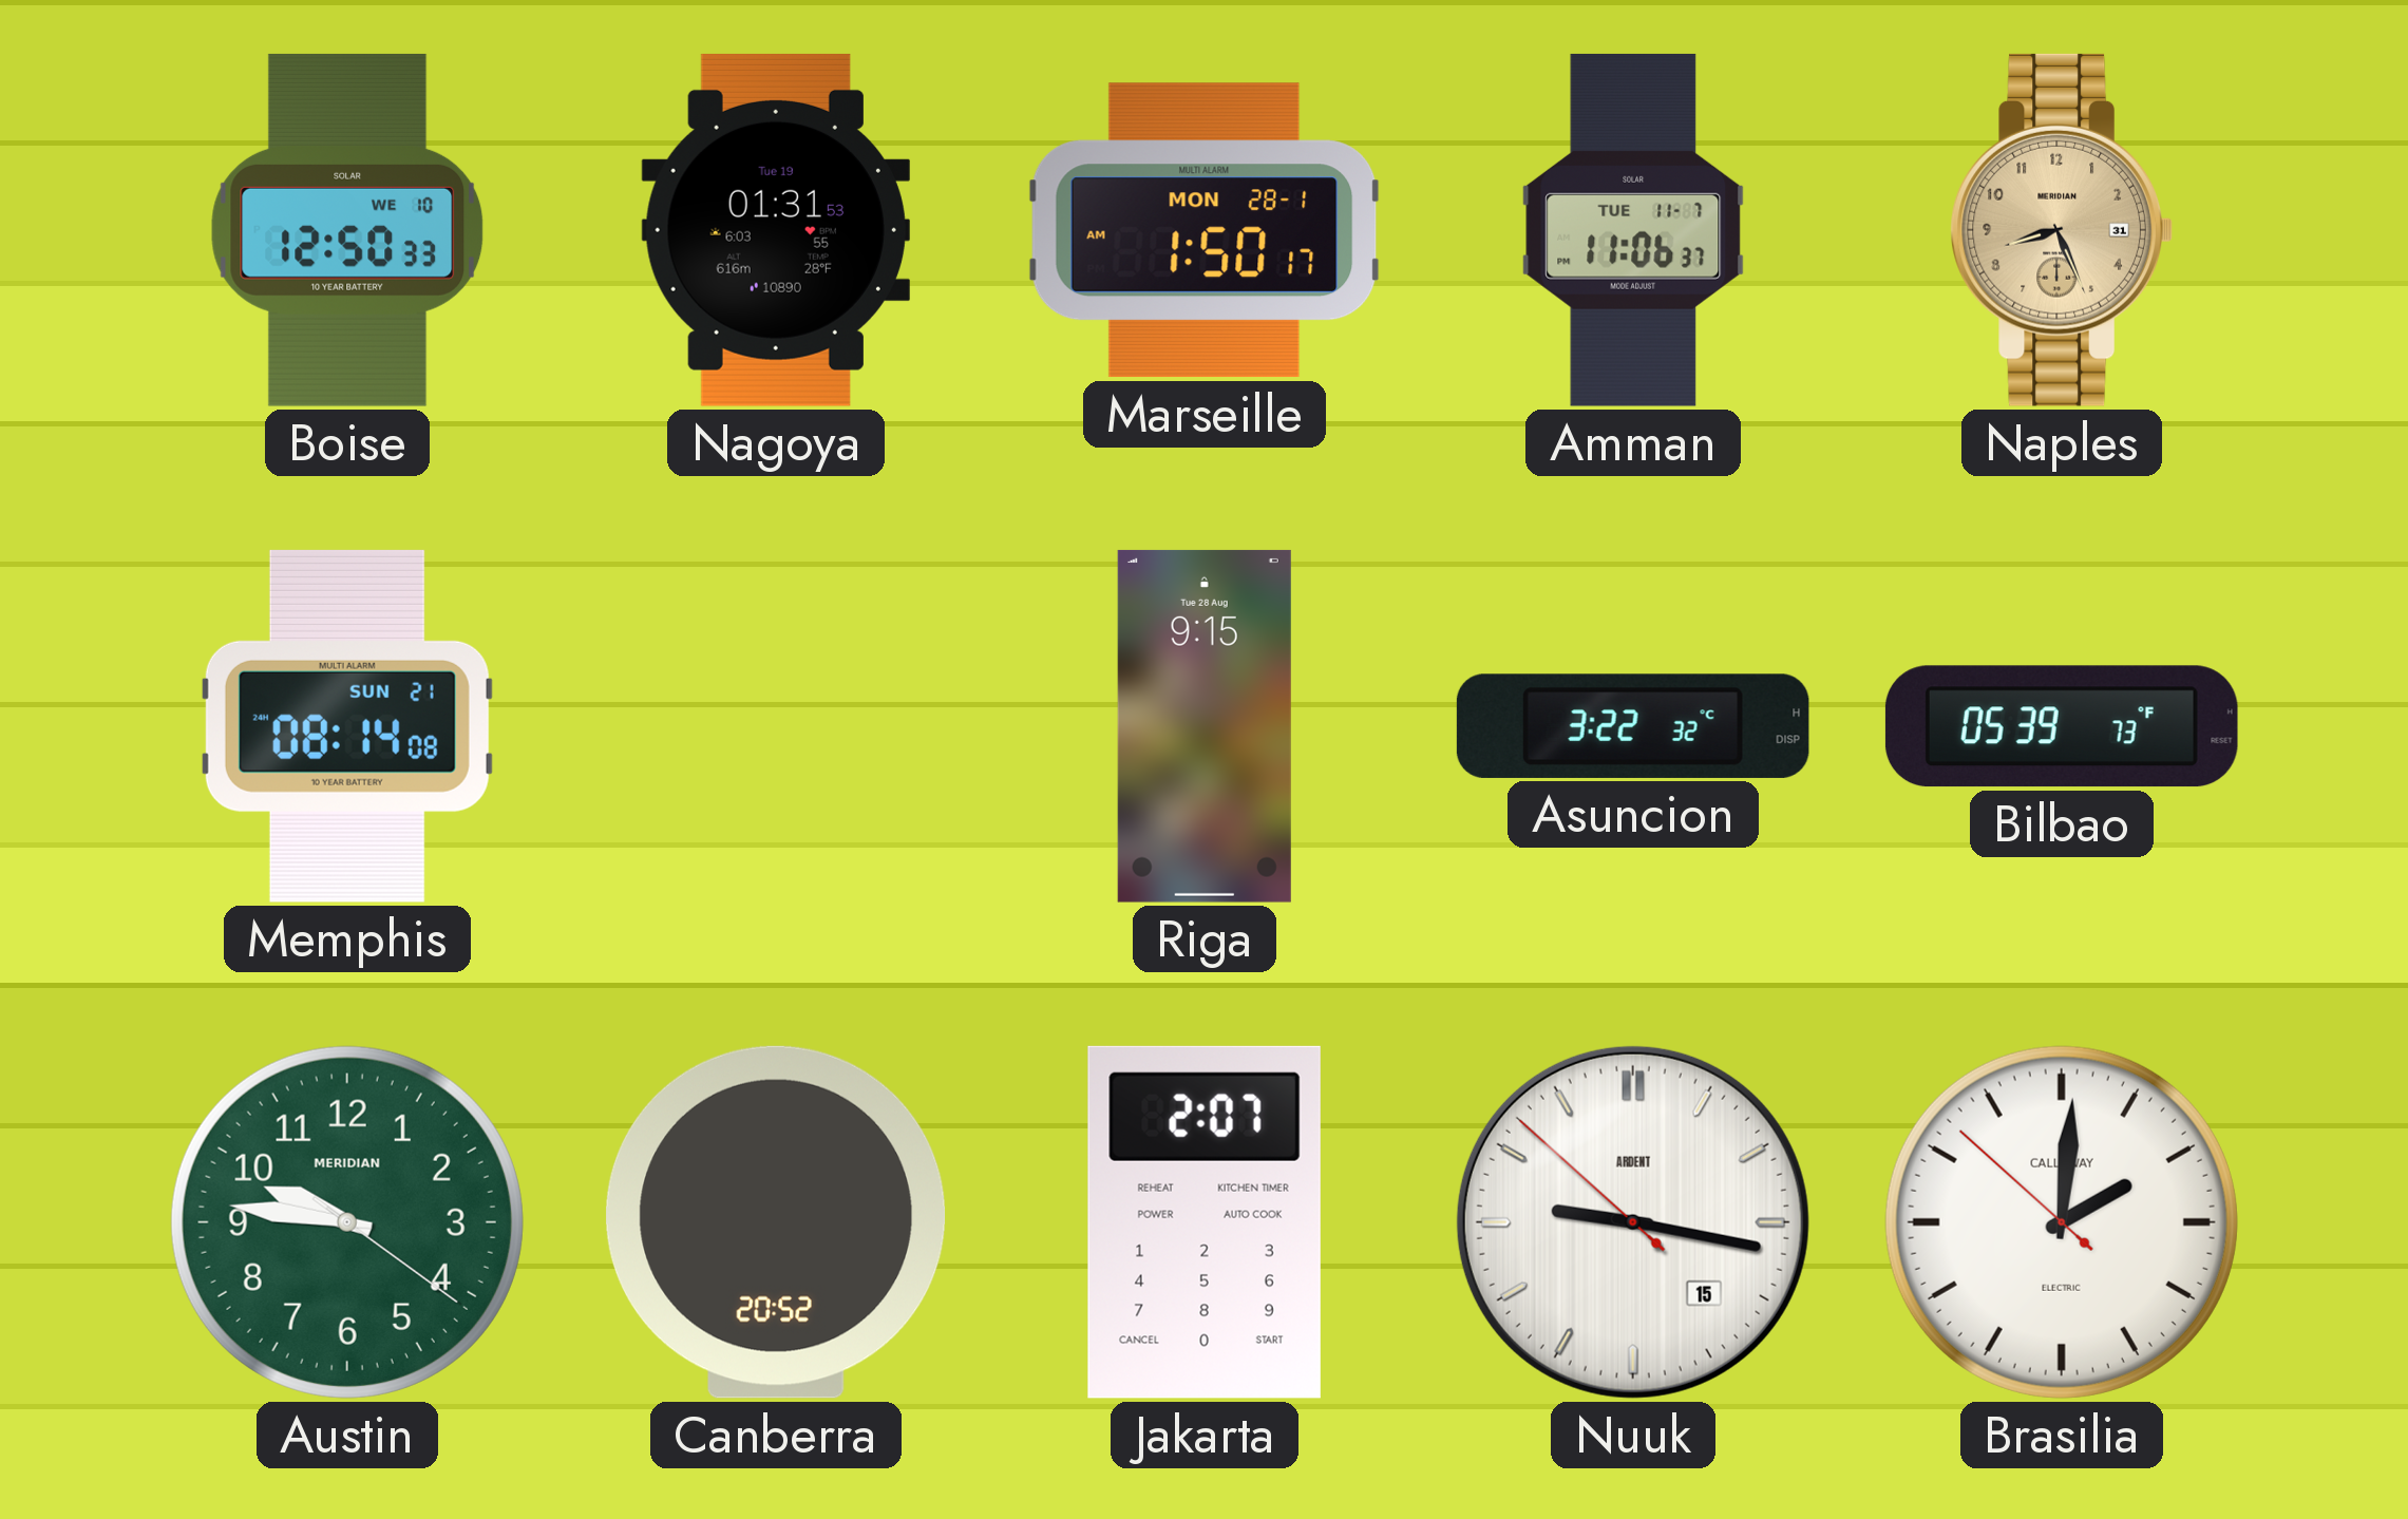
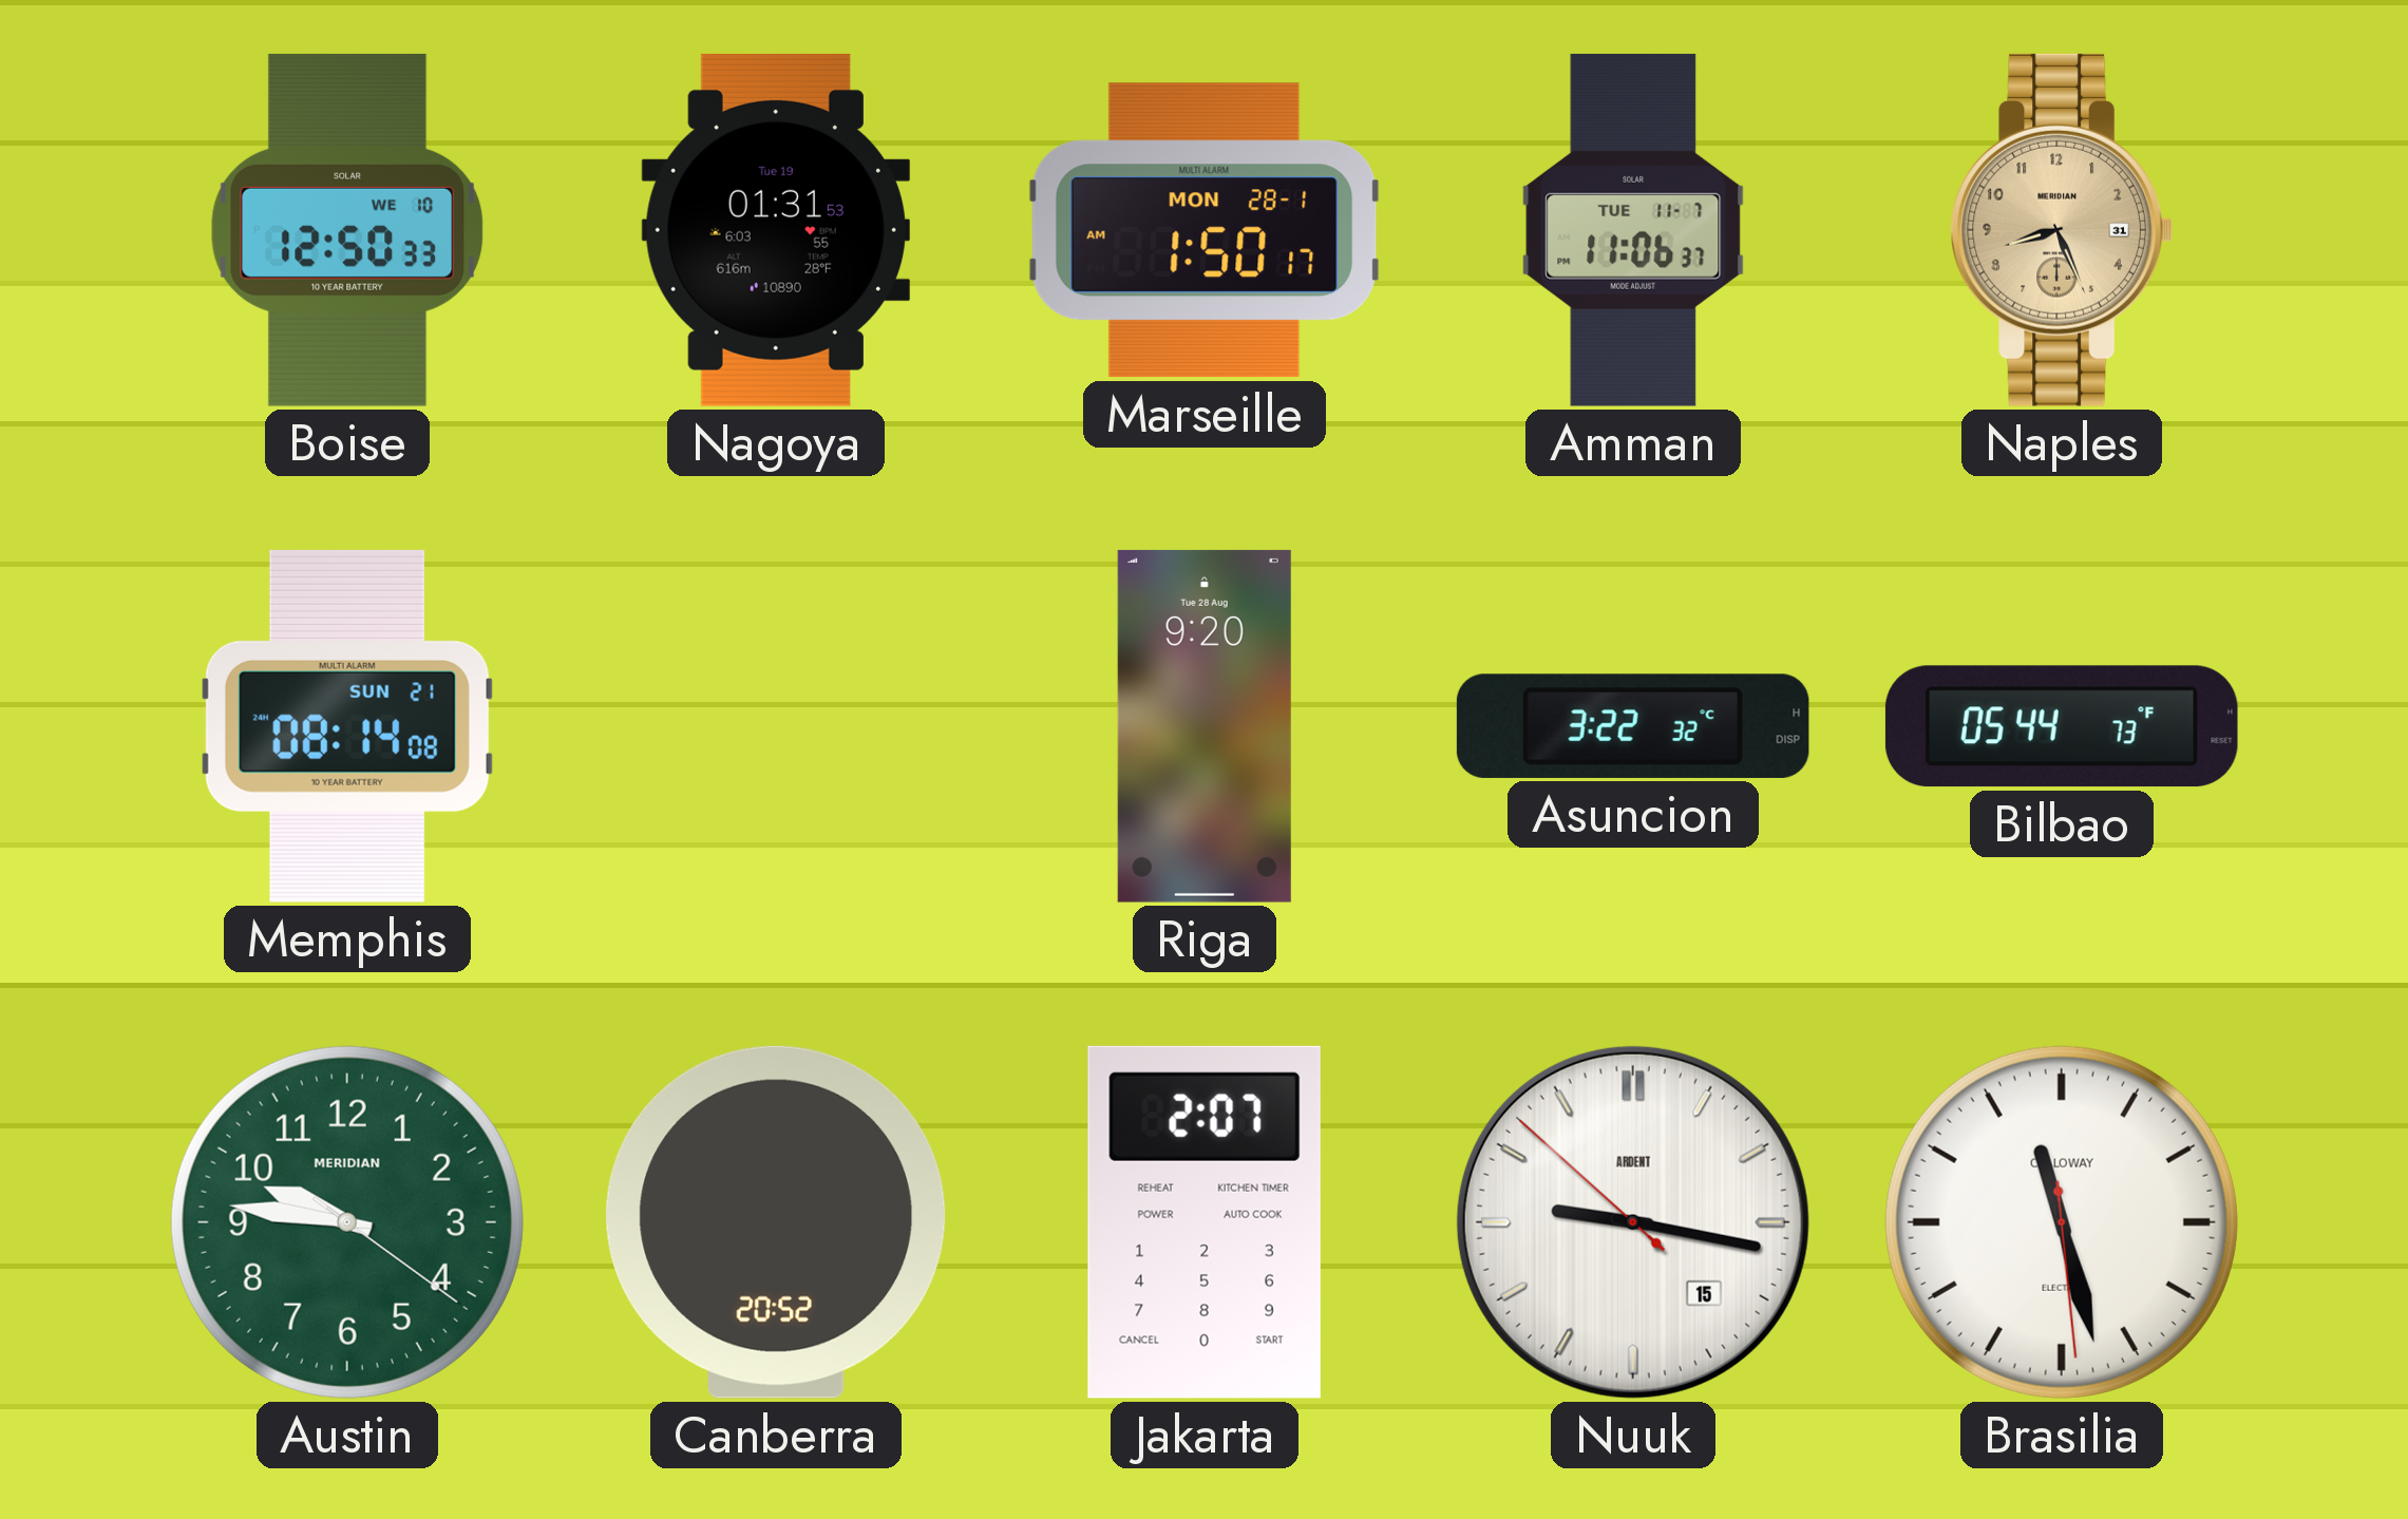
Riga: 9:15 -> 9:20 (1205, 726)
Bilbao: 05:39 -> 05:44 (2062, 726)
Brasilia: 2:00 -> 11:27 (2062, 1222)
